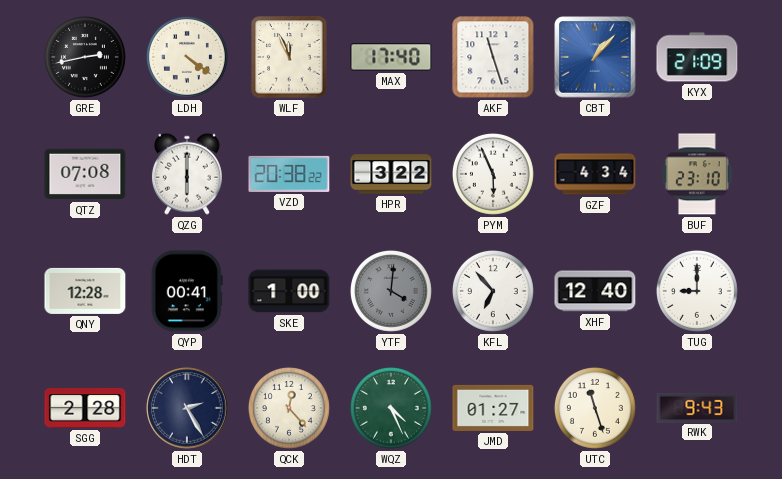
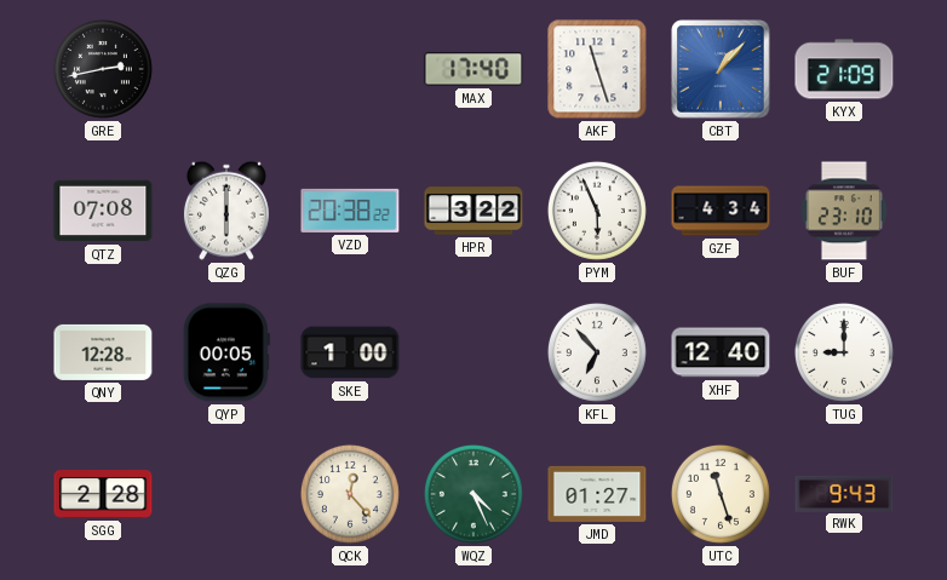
LDH: 4:21 -> none (187, 57)
WLF: 11:56 -> none (289, 57)
QYP: 00:41 -> 00:05 (226, 352)
YTF: 4:01 -> none (391, 291)
HDT: 2:25 -> none (187, 408)
